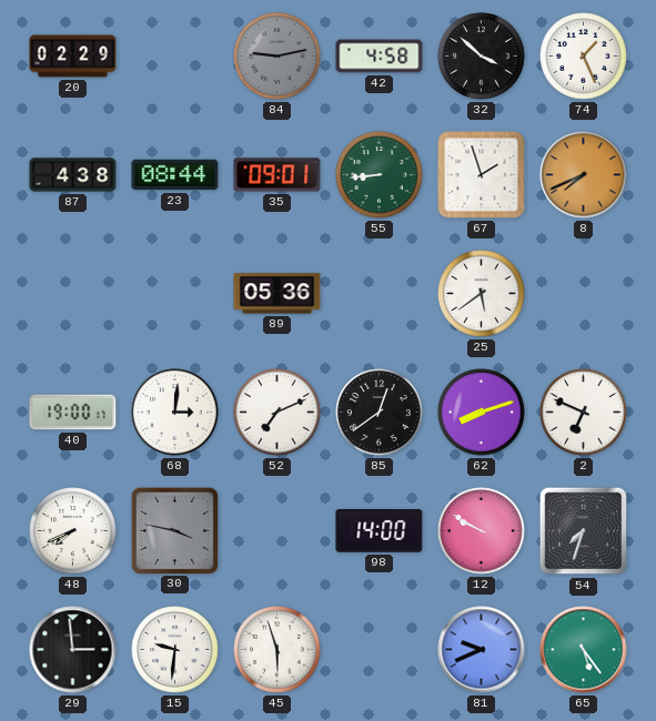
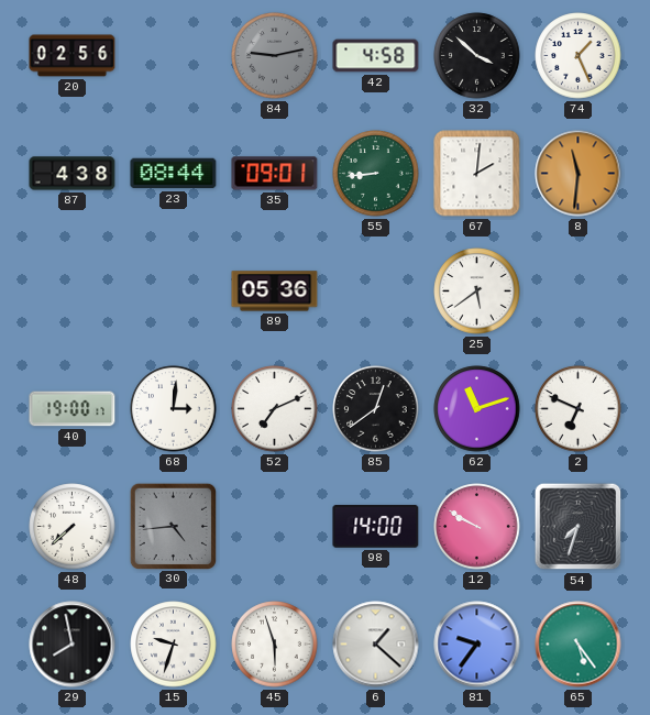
20: 02:29 -> 02:56 (73, 56)
67: 1:57 -> 2:01 (477, 174)
8: 7:41 -> 11:31 (579, 174)
62: 8:12 -> 11:12 (477, 409)
48: 7:41 -> 7:38 (73, 527)
30: 3:47 -> 4:44 (173, 526)
29: 2:59 -> 7:58 (73, 645)
15: 9:31 -> 9:33 (174, 645)
6: none -> 1:22 (376, 645)
81: 9:41 -> 9:36 (477, 645)
